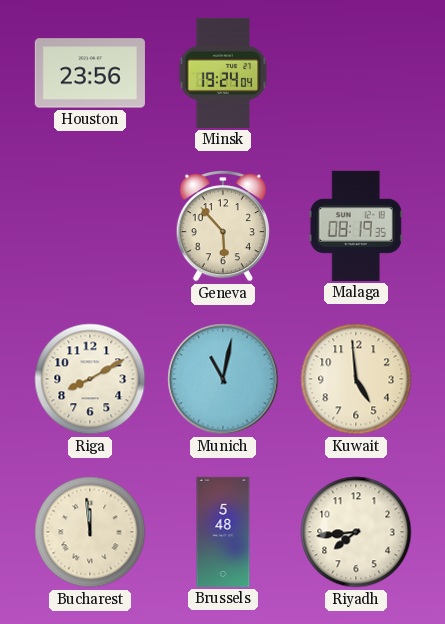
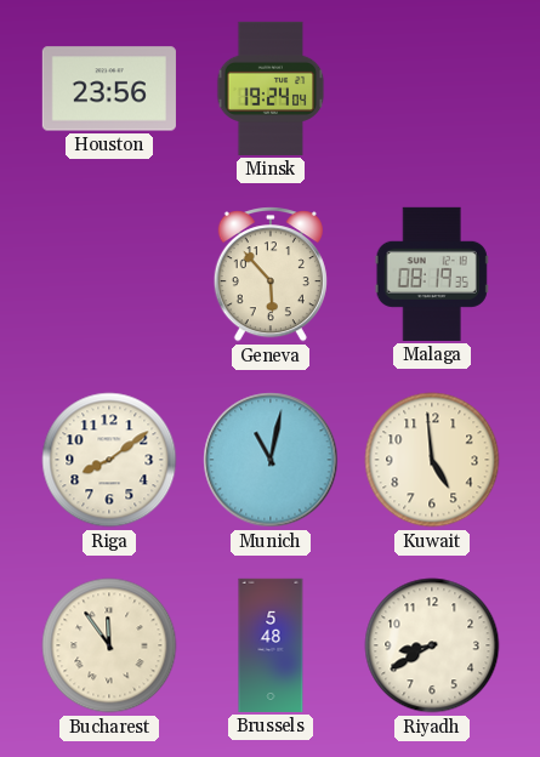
Riga: 8:10 -> 8:09 (109, 460)
Bucharest: 11:59 -> 11:54 (109, 645)
Riyadh: 7:44 -> 8:40 (432, 645)
